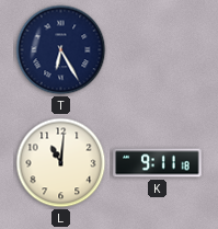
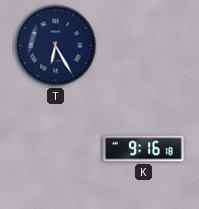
L: 11:01 -> none (61, 163)
K: 9:11 -> 9:16 (144, 149)
